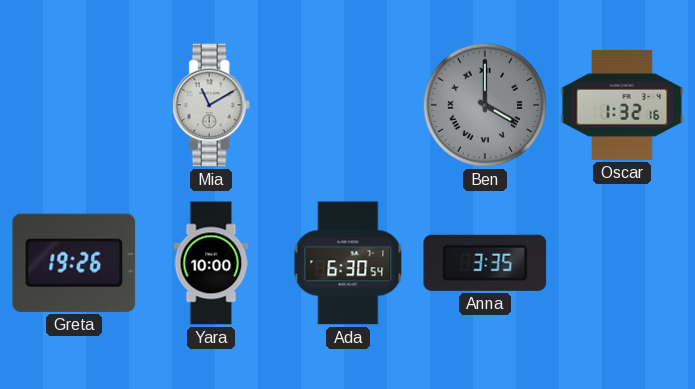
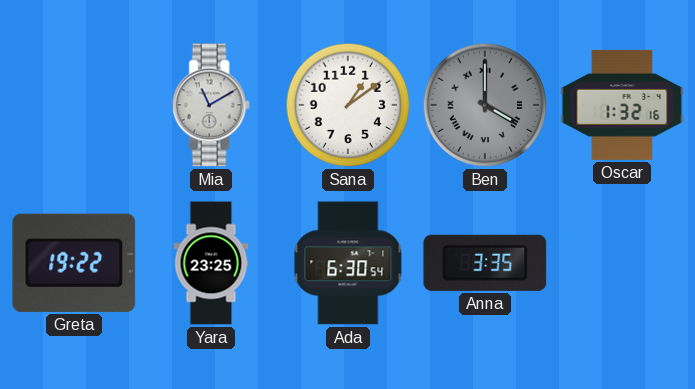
Sana: none -> 1:09 (348, 105)
Greta: 19:26 -> 19:22 (74, 263)
Yara: 10:00 -> 23:25 (211, 263)
